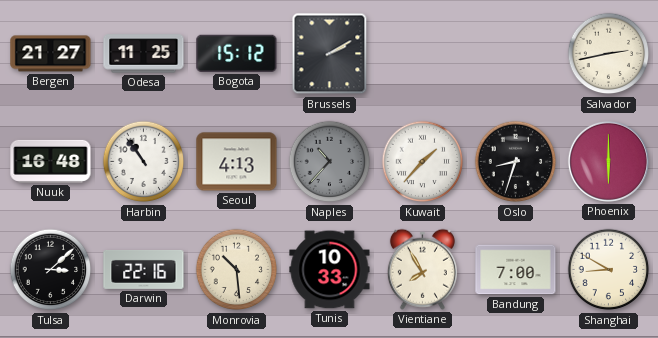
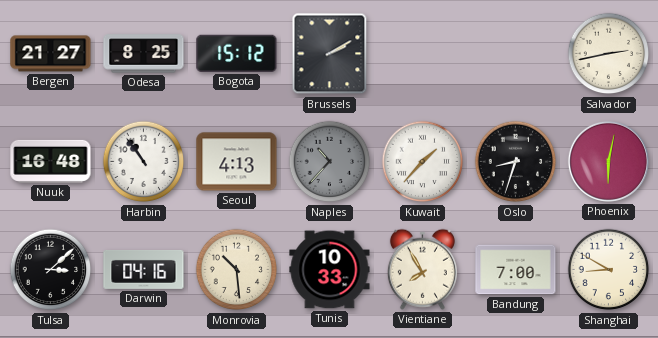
Odesa: 11:25 -> 8:25 (144, 54)
Phoenix: 6:00 -> 6:02 (608, 161)
Darwin: 22:16 -> 04:16 (144, 270)
